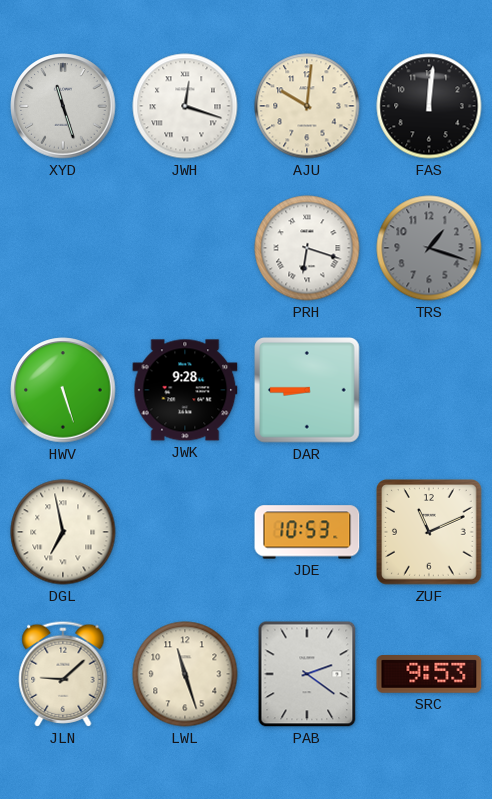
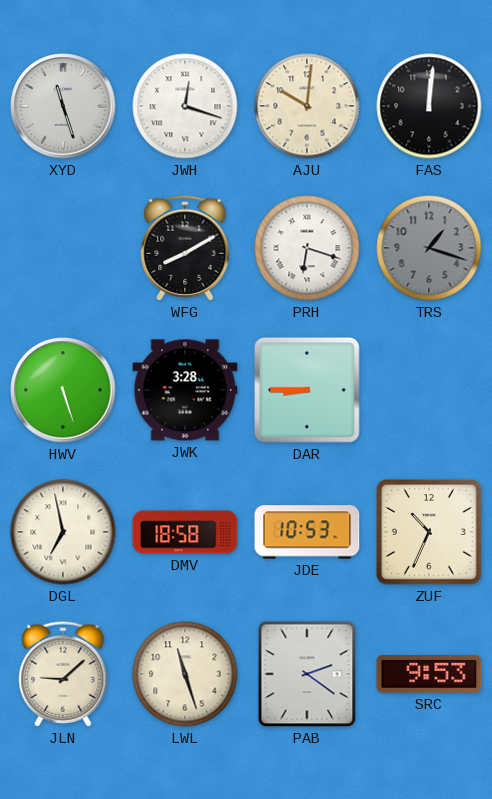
WFG: none -> 8:10 (185, 248)
JWK: 9:28 -> 3:28 (185, 390)
DMV: none -> 18:58 (185, 532)
ZUF: 11:11 -> 10:34 (430, 533)
